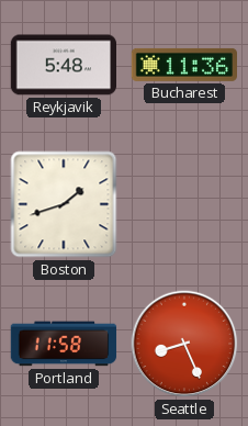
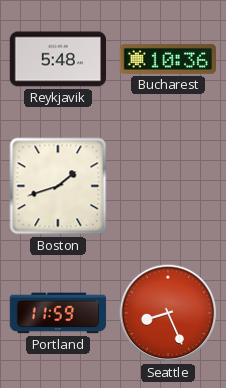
Bucharest: 11:36 -> 10:36 (167, 59)
Portland: 11:58 -> 11:59 (58, 313)
